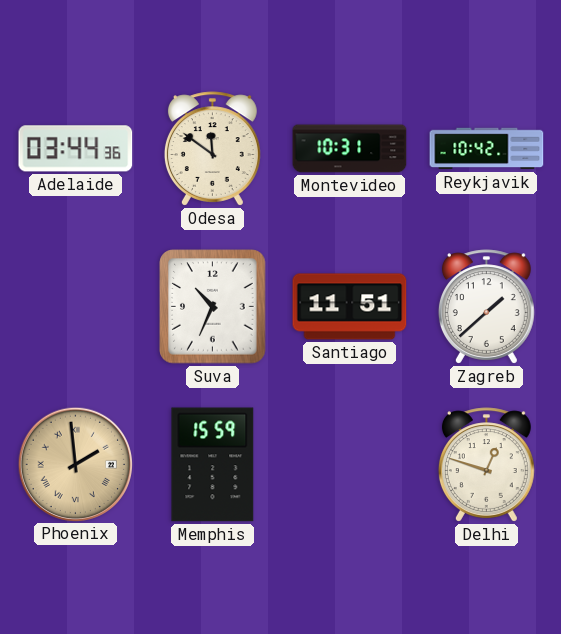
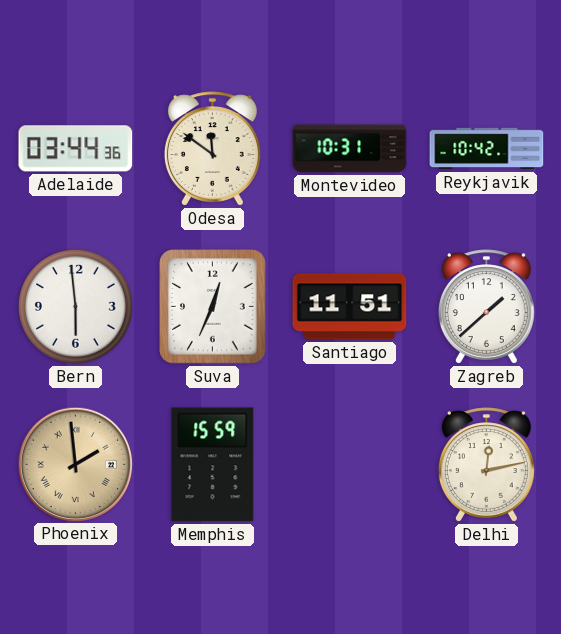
Bern: none -> 5:59 (76, 307)
Suva: 10:34 -> 12:34 (213, 307)
Delhi: 12:48 -> 12:13 (486, 465)
